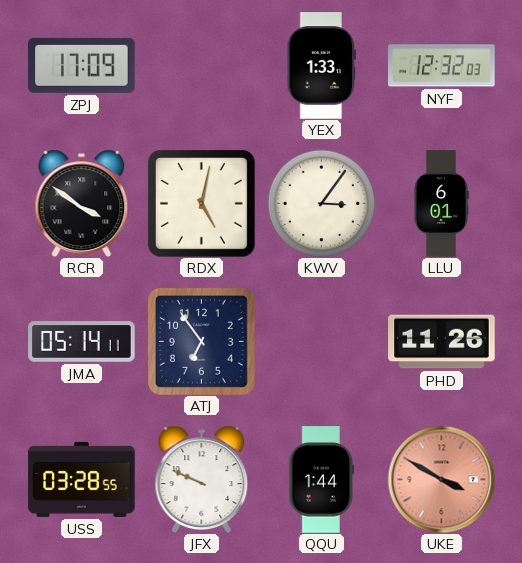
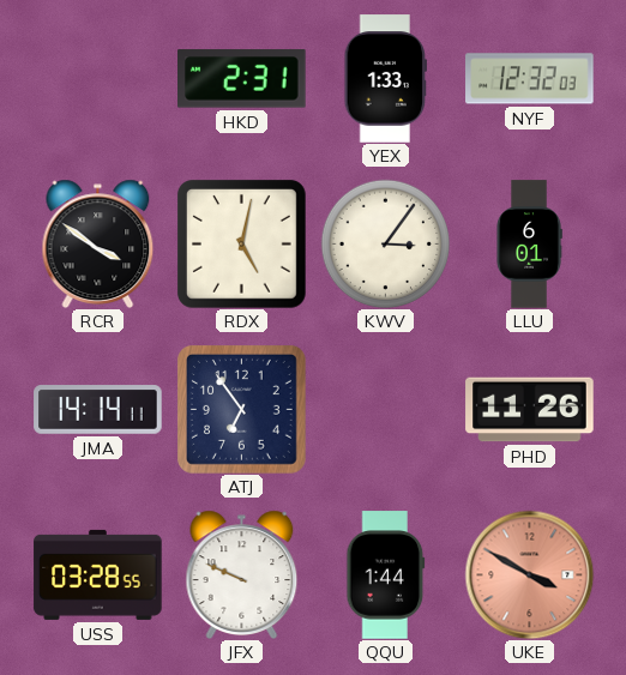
ZPJ: 17:09 -> none (82, 65)
HKD: none -> 2:31 (242, 79)
JMA: 05:14 -> 14:14 (98, 410)
